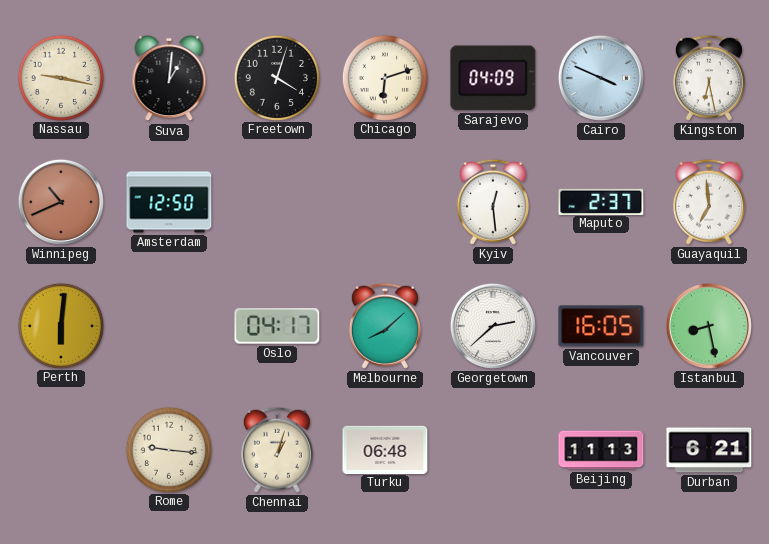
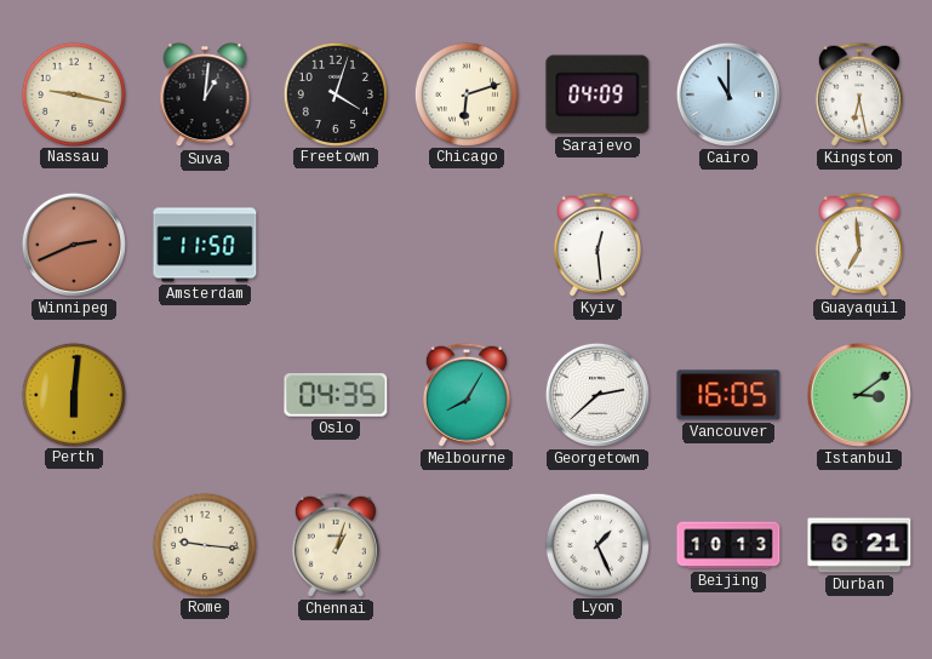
Cairo: 3:49 -> 11:00 (728, 94)
Winnipeg: 10:41 -> 2:41 (74, 245)
Amsterdam: 12:50 -> 11:50 (205, 245)
Maputo: 2:37 -> none (601, 201)
Oslo: 04:17 -> 04:35 (336, 395)
Melbourne: 8:08 -> 8:05 (467, 395)
Istanbul: 8:28 -> 3:09 (859, 395)
Turku: 06:48 -> none (385, 449)
Lyon: none -> 1:26 (596, 544)
Beijing: 11:13 -> 10:13 (728, 545)
